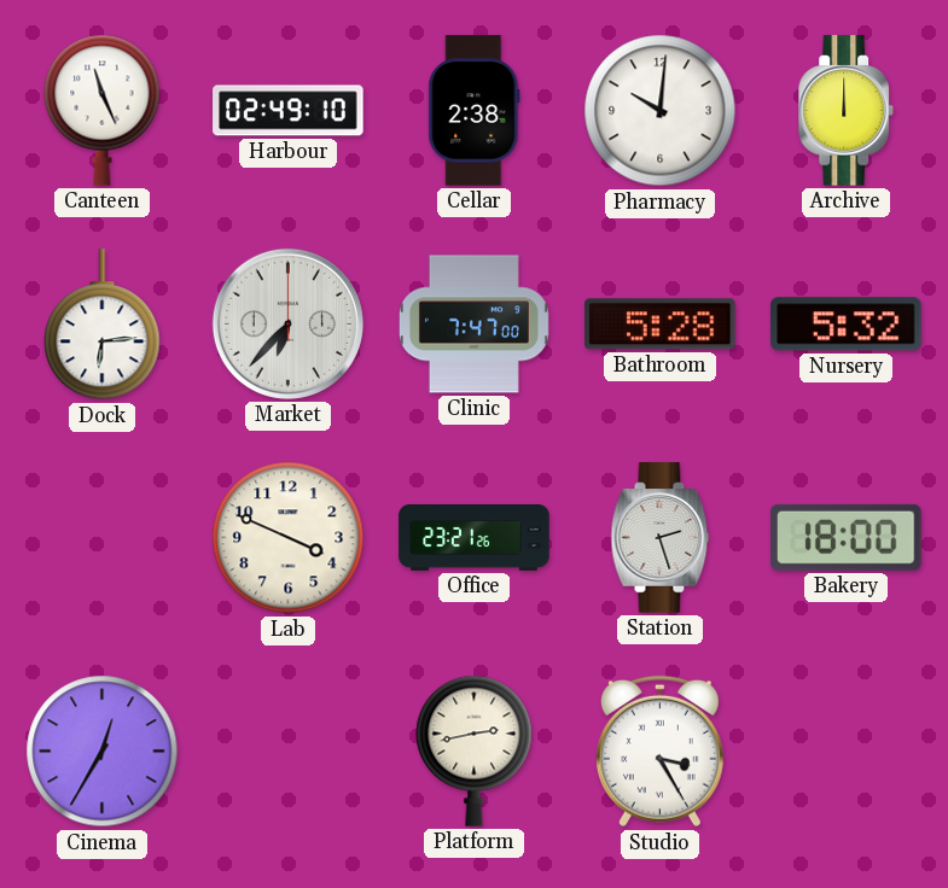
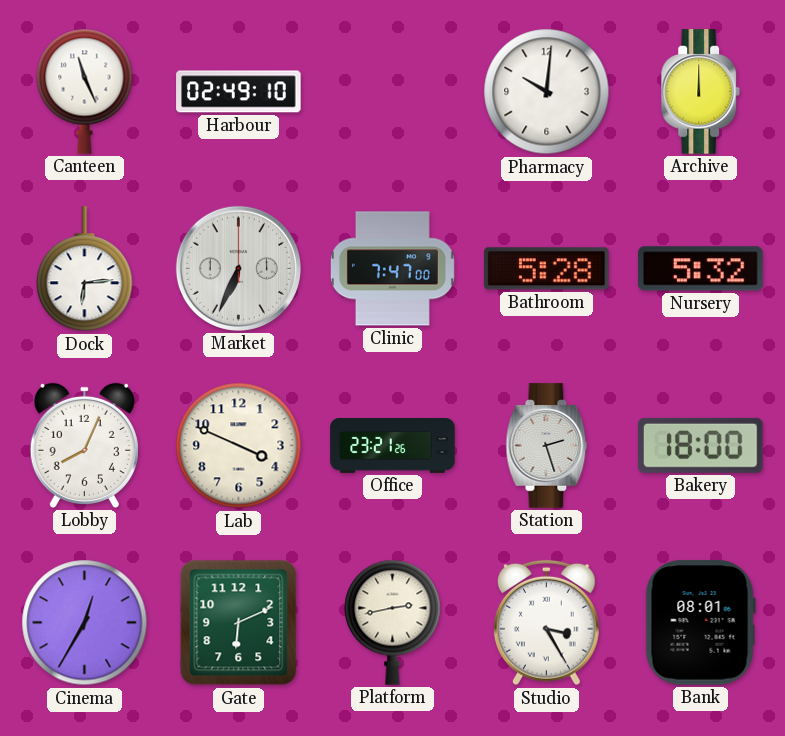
Cellar: 2:38 -> none (475, 111)
Market: 6:37 -> 6:34 (238, 268)
Lobby: none -> 8:04 (84, 445)
Gate: none -> 6:11 (239, 623)
Bank: none -> 08:01 (700, 623)
